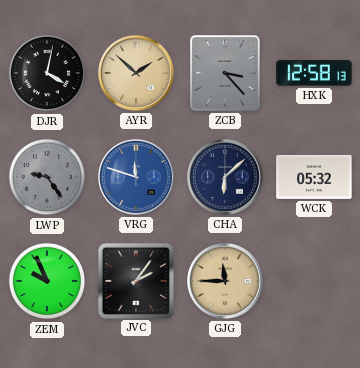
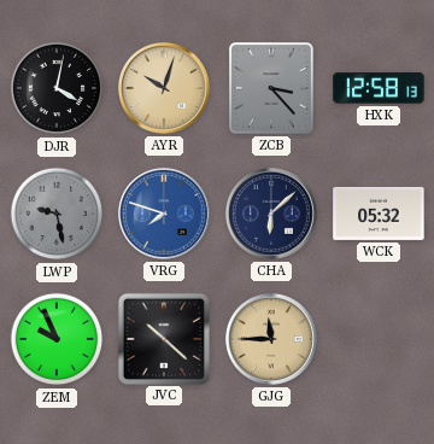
AYR: 1:52 -> 10:03 (164, 88)
LWP: 9:24 -> 9:28 (57, 214)
VRG: 11:48 -> 7:48 (164, 214)
JVC: 2:06 -> 10:22 (163, 338)
